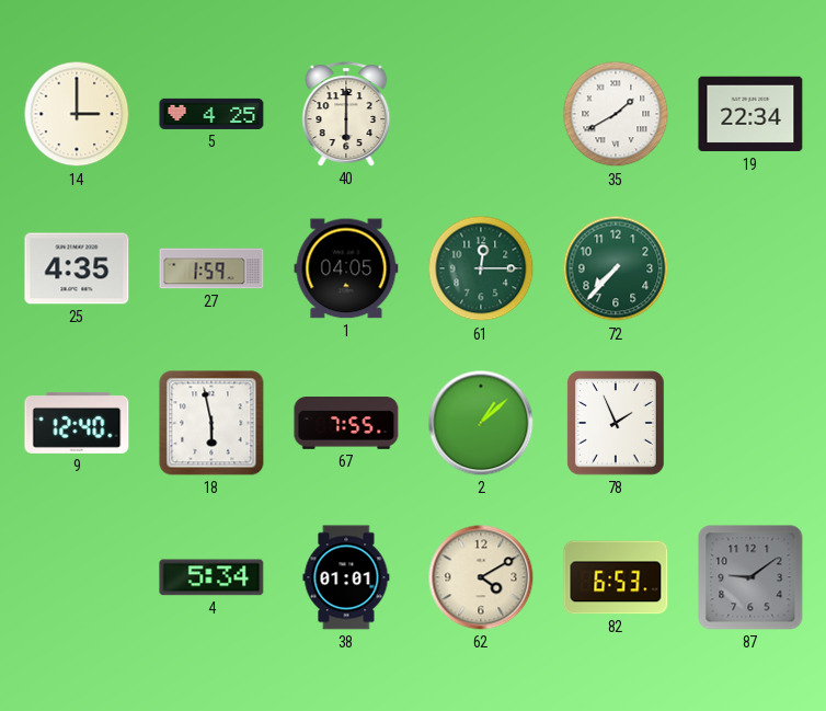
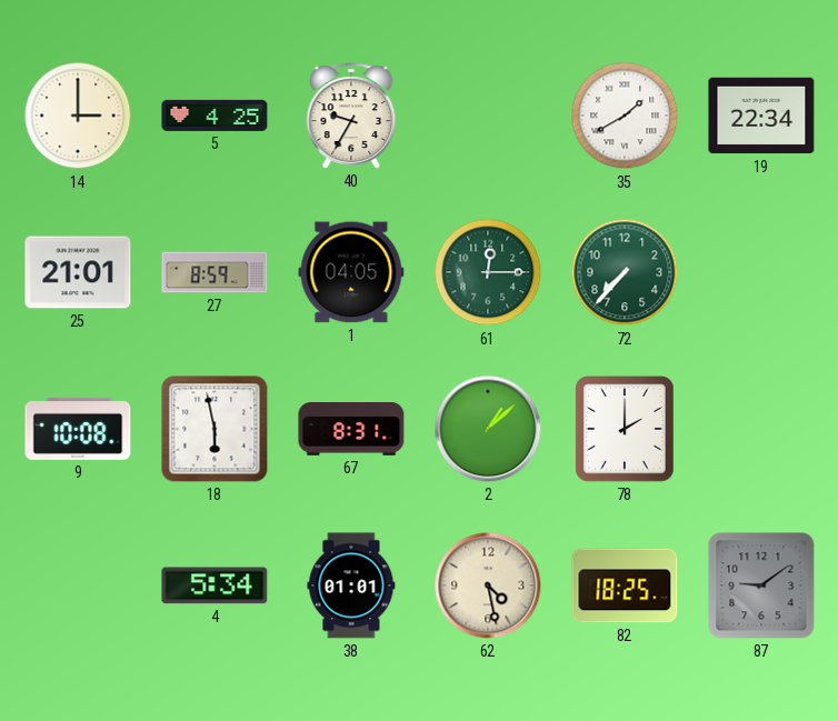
40: 6:00 -> 9:35 (351, 116)
25: 4:35 -> 21:01 (78, 272)
27: 1:59 -> 8:59 (215, 272)
9: 12:40 -> 10:08 (78, 429)
67: 7:55 -> 8:31 (351, 430)
78: 1:56 -> 2:00 (625, 429)
62: 4:10 -> 4:28 (488, 585)
82: 6:53 -> 18:25 (625, 585)
